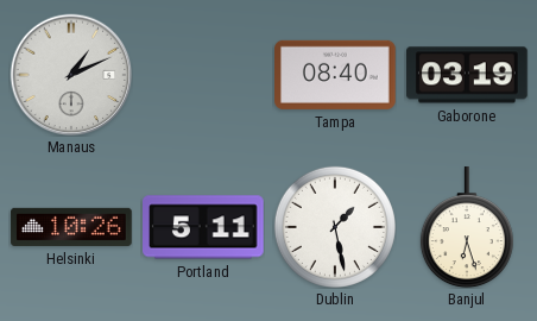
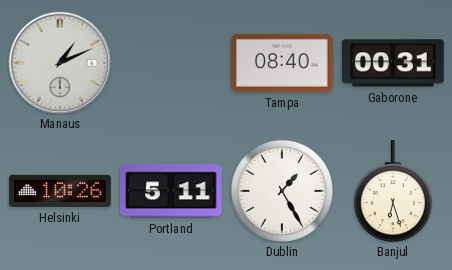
Gaborone: 03:19 -> 00:31 (394, 63)
Dublin: 1:28 -> 1:25 (282, 191)
